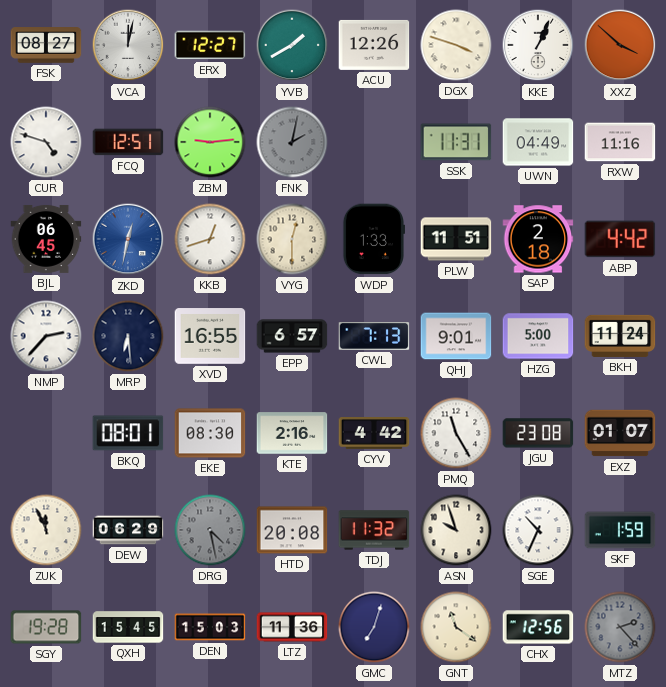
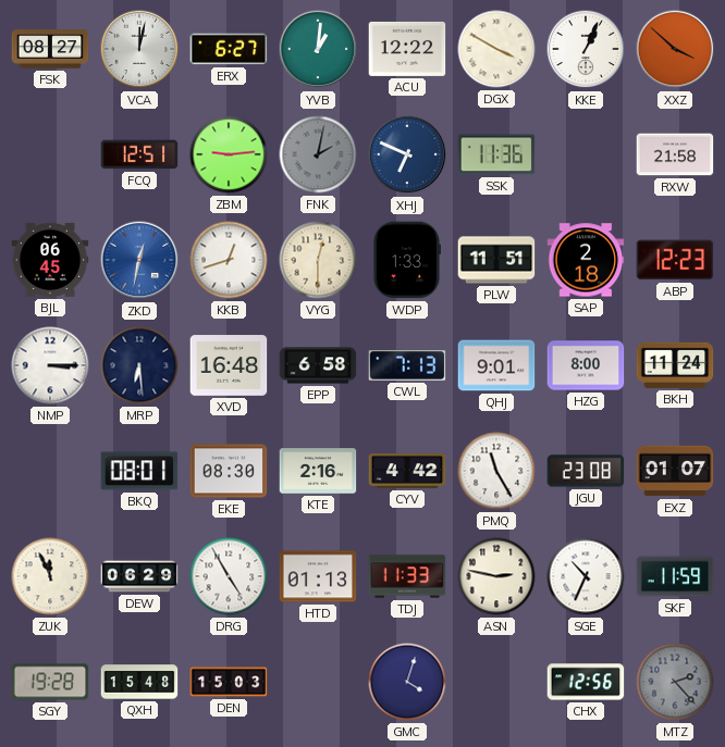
ERX: 12:27 -> 6:27 (229, 49)
YVB: 1:40 -> 1:01 (318, 49)
ACU: 12:26 -> 12:22 (407, 49)
DGX: 3:48 -> 3:50 (496, 49)
CUR: 4:48 -> none (46, 142)
XHJ: none -> 6:49 (407, 154)
SSK: 11:31 -> 11:36 (496, 154)
UWN: 04:49 -> none (538, 142)
RXW: 11:16 -> 21:58 (675, 154)
ABP: 4:42 -> 12:23 (675, 260)
NMP: 2:37 -> 3:15 (50, 365)
XVD: 16:55 -> 16:48 (229, 365)
EPP: 6:57 -> 6:58 (318, 365)
HZG: 5:00 -> 8:00 (586, 365)
DRG: 4:28 -> 4:55 (229, 576)
DRG dial: grey -> white (229, 576)
HTD: 20:08 -> 01:13 (318, 576)
TDJ: 11:32 -> 11:33 (407, 576)
ASN: 9:57 -> 2:47 (496, 576)
SKF: 1:59 -> 11:59 (675, 576)
QXH: 15:45 -> 15:48 (139, 682)
LTZ: 11:36 -> none (292, 627)
GMC: 7:03 -> 4:03 (407, 682)
GNT: 11:21 -> none (456, 627)
